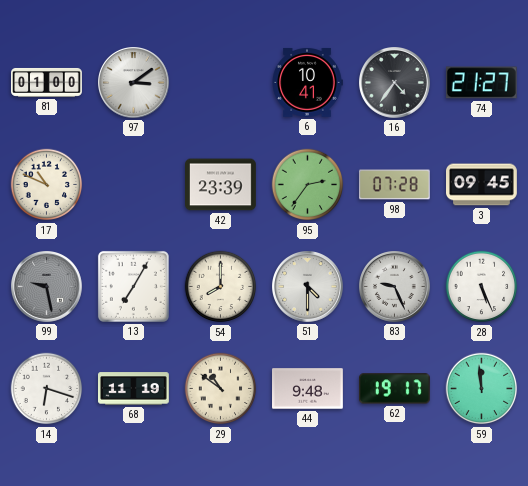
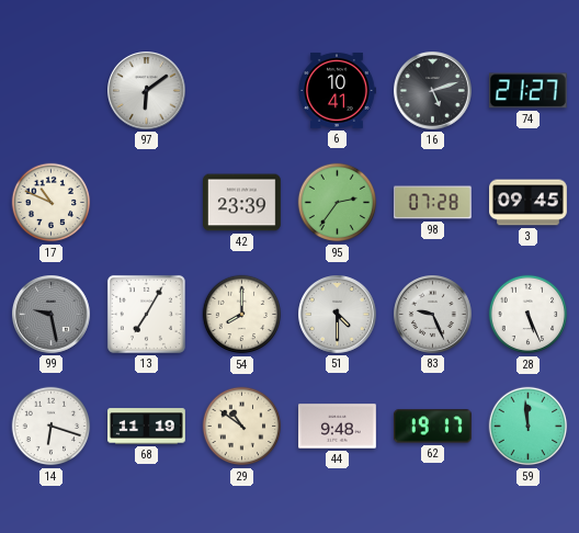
81: 01:00 -> none (47, 82)
97: 3:09 -> 6:09 (147, 91)
16: 4:36 -> 5:12 (433, 91)
